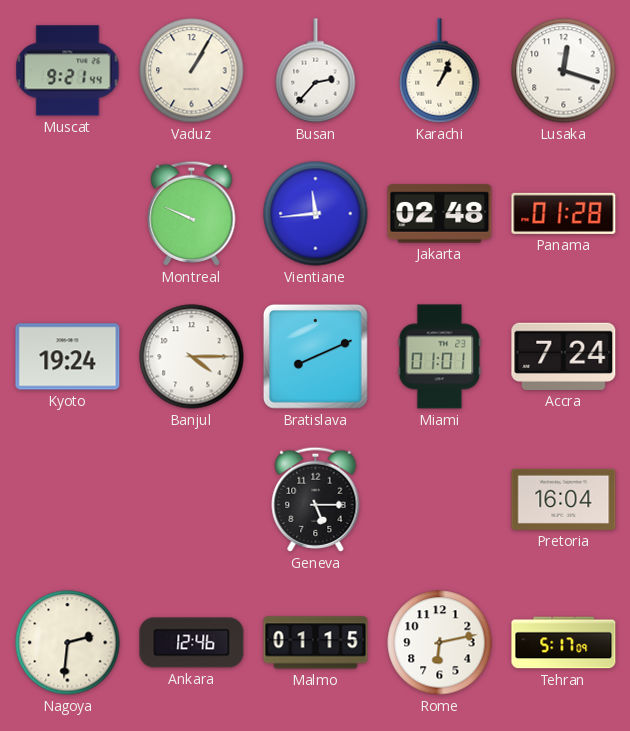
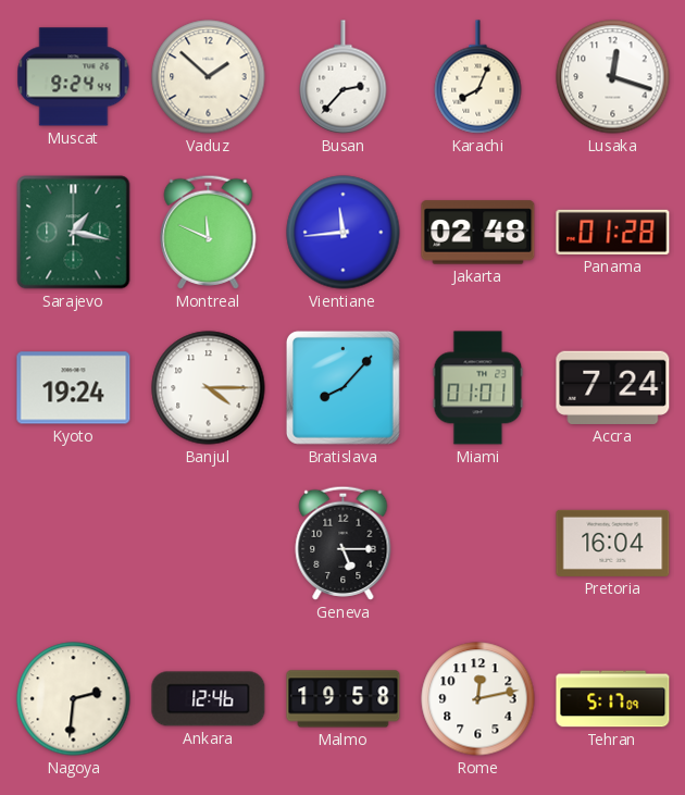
Muscat: 9:21 -> 9:24 (74, 77)
Vaduz: 1:05 -> 1:52 (209, 77)
Karachi: 1:04 -> 8:04 (478, 77)
Sarajevo: none -> 1:17 (74, 233)
Montreal: 9:49 -> 11:49 (209, 232)
Bratislava: 8:11 -> 8:07 (342, 387)
Malmo: 01:15 -> 19:58 (344, 699)
Rome: 6:13 -> 12:13 (478, 699)
